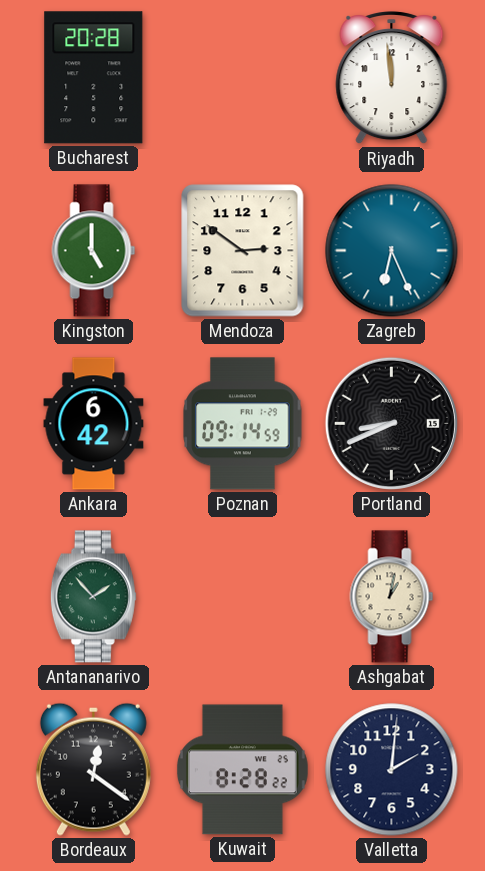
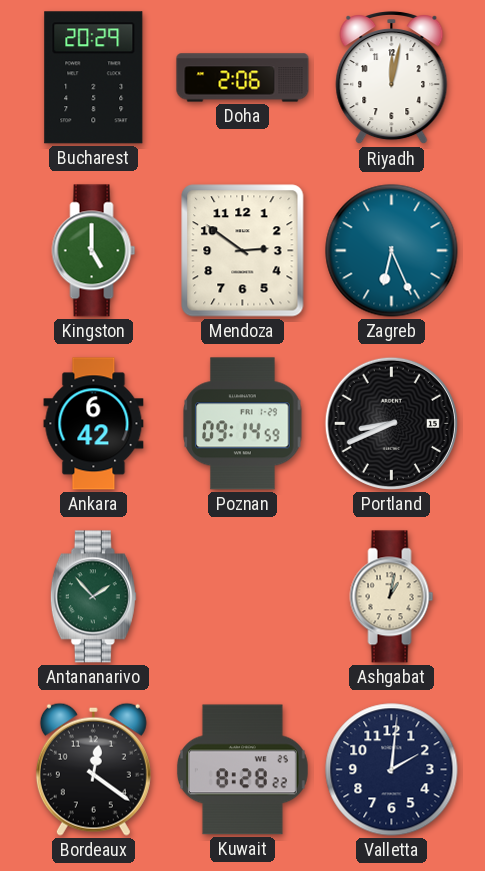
Bucharest: 20:28 -> 20:29 (94, 78)
Doha: none -> 2:06 (243, 78)
Riyadh: 11:59 -> 12:02 (392, 79)
